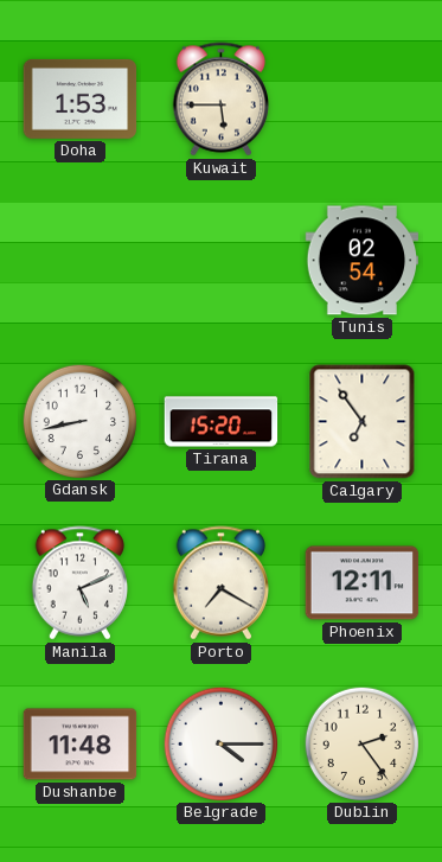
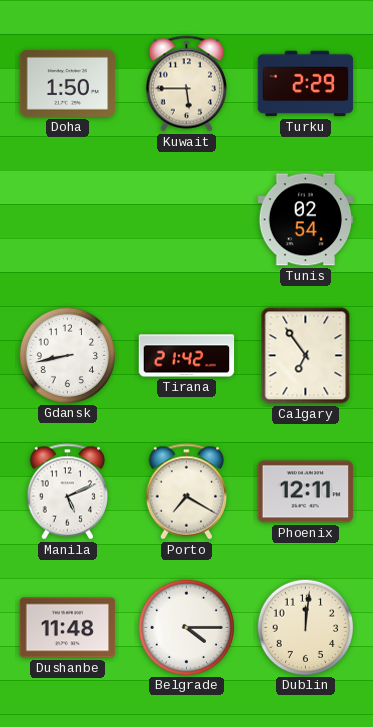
Doha: 1:53 -> 1:50 (68, 83)
Turku: none -> 2:29 (306, 84)
Tirana: 15:20 -> 21:42 (187, 356)
Dublin: 2:24 -> 12:01 (305, 627)
